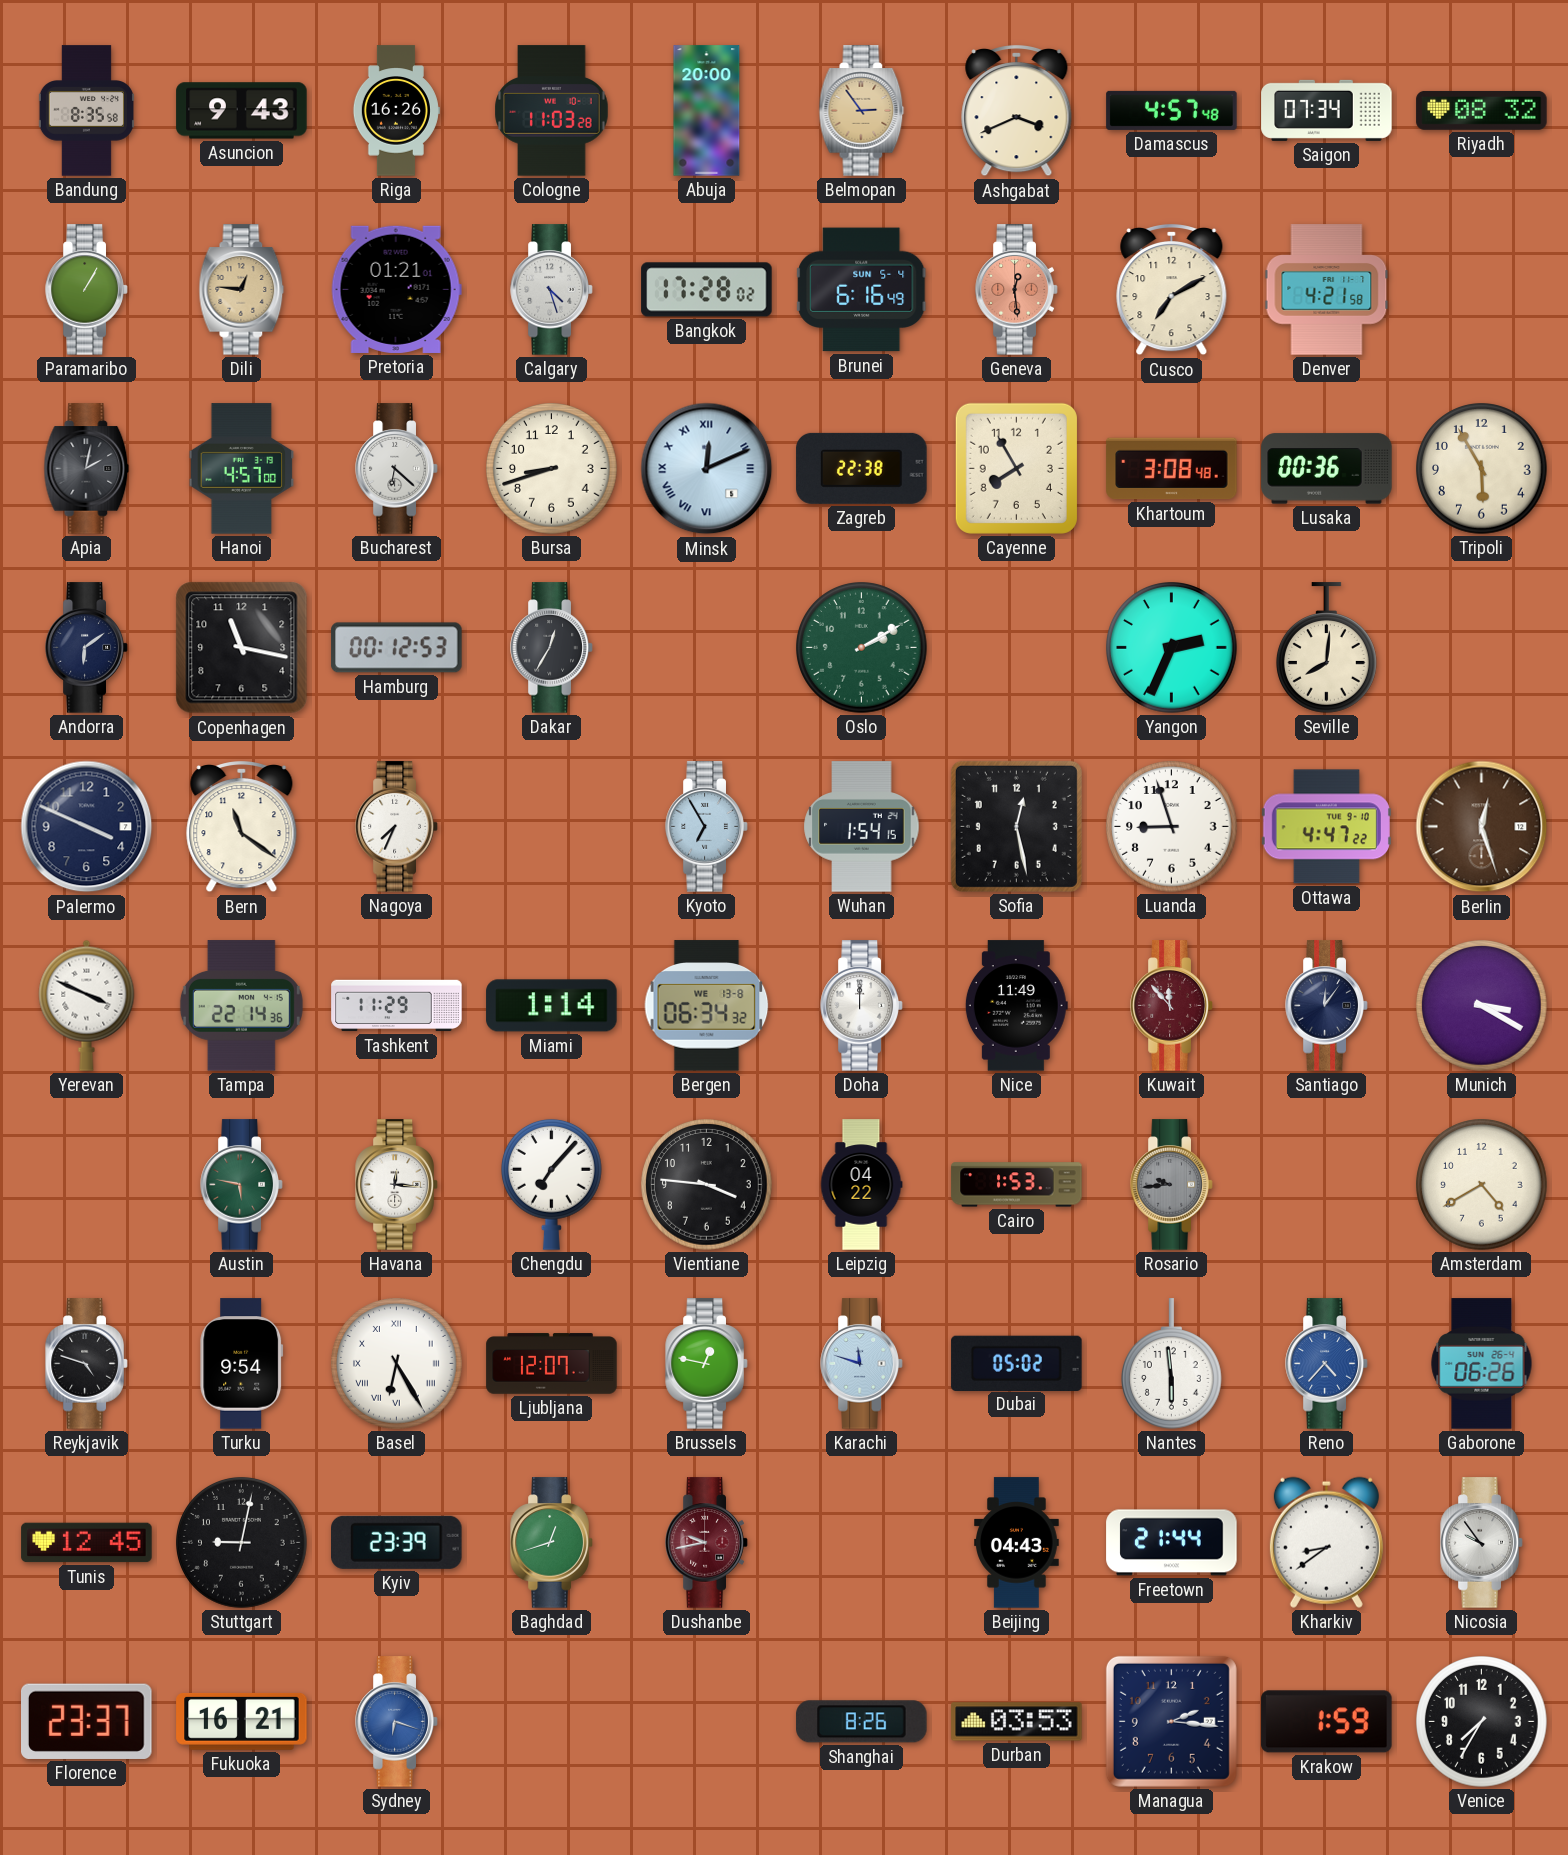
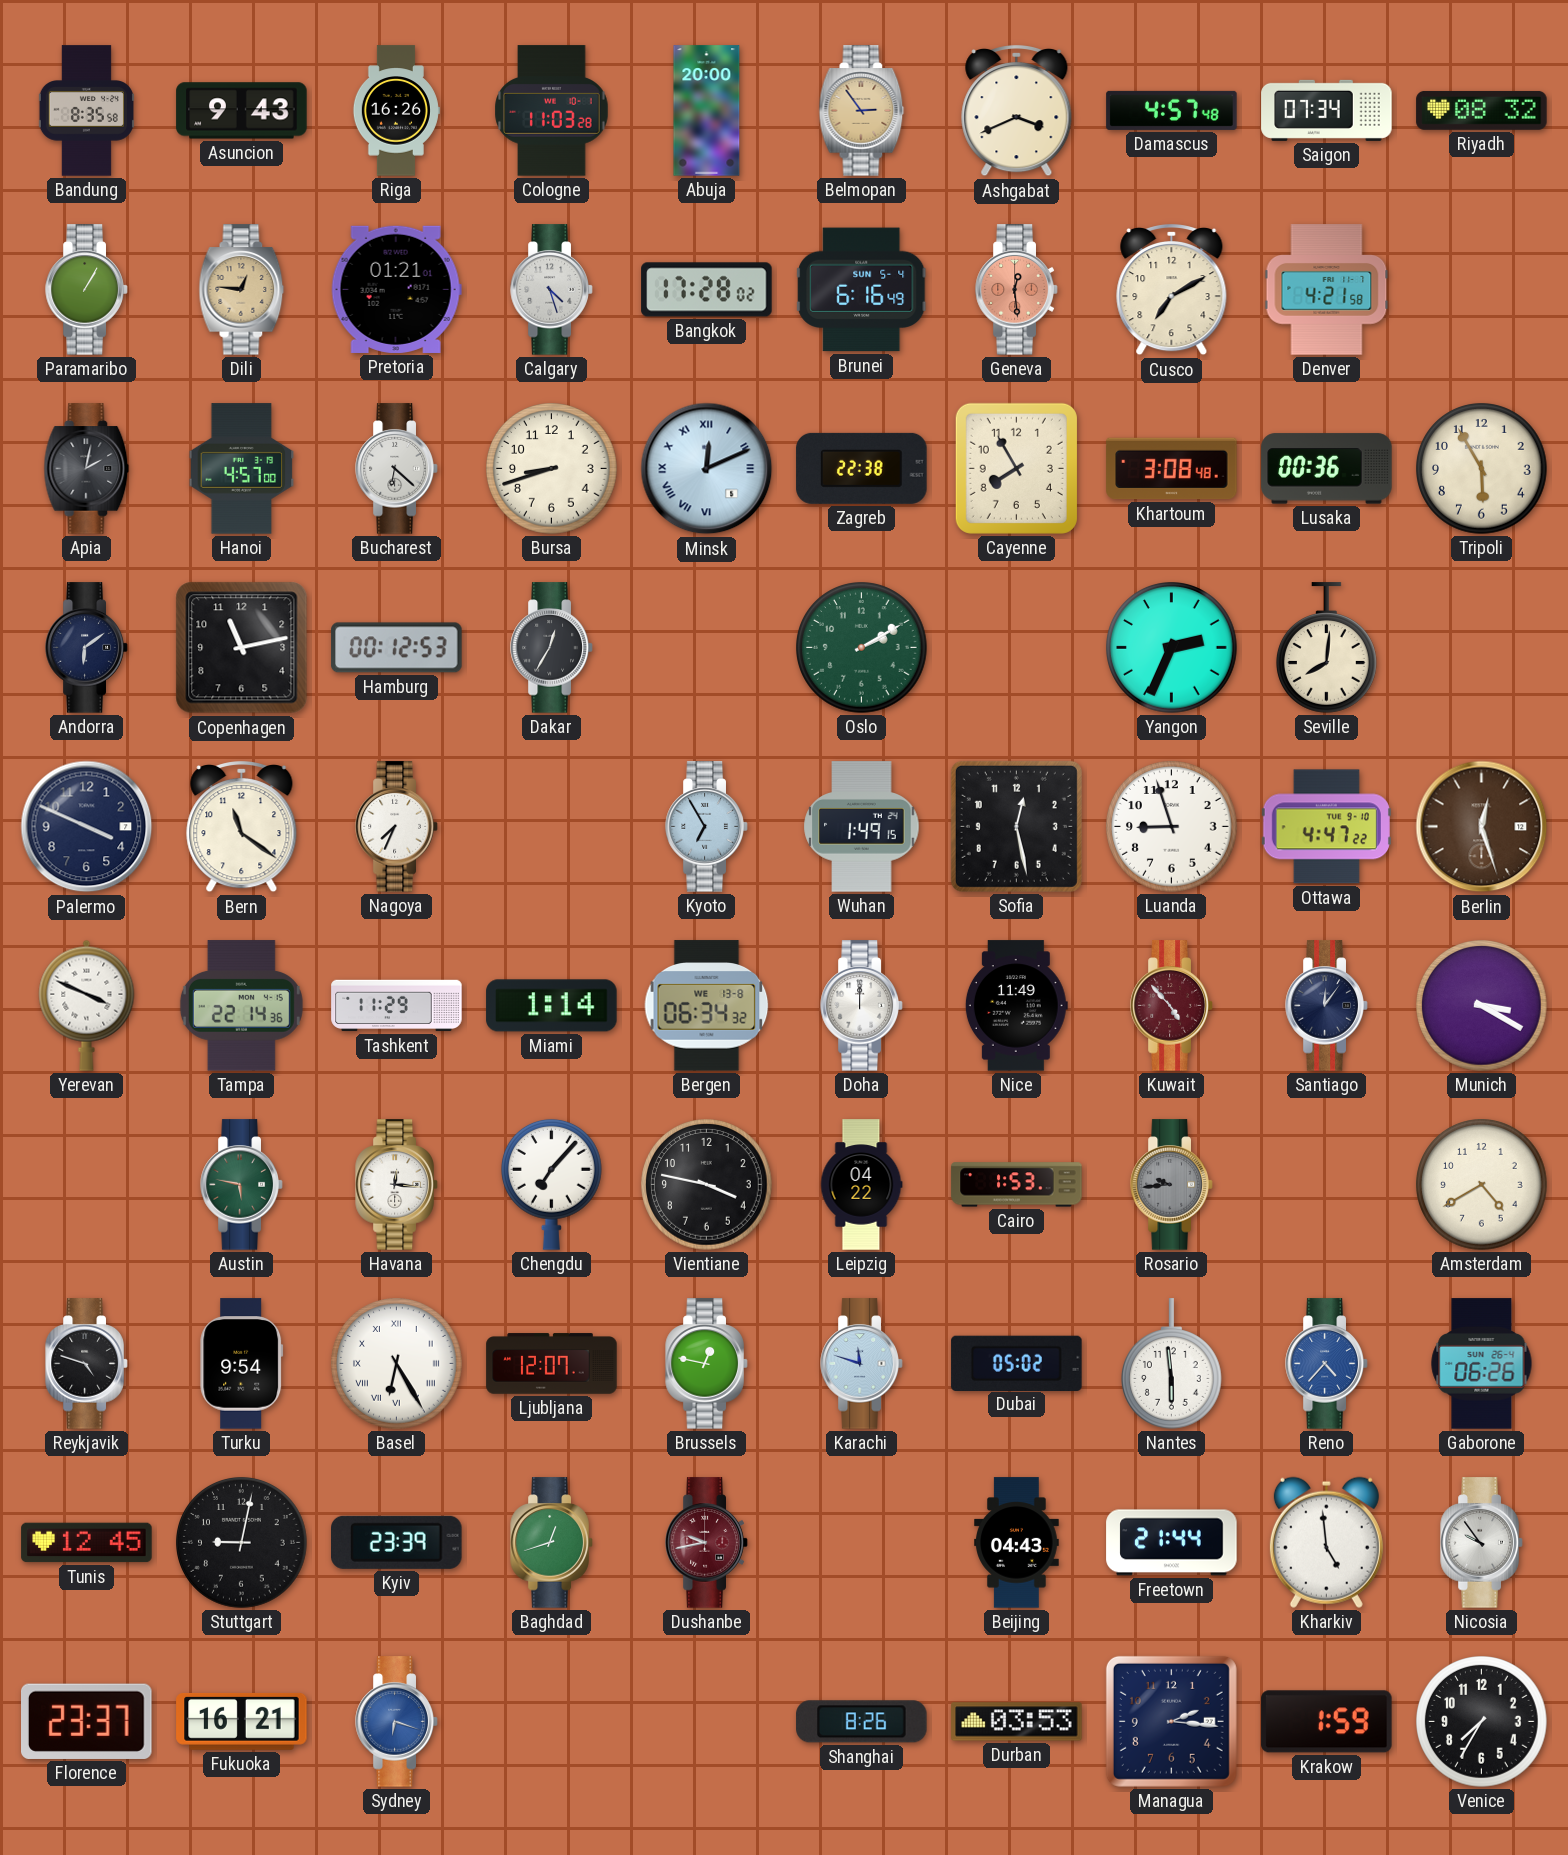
Copenhagen: 11:17 -> 11:13 (242, 648)
Wuhan: 1:54 -> 1:49 (862, 827)
Kuwait: 11:53 -> 4:53 (1172, 1006)
Vientiane: 3:46 -> 3:47 (707, 1185)
Kharkiv: 8:39 -> 4:59 (1326, 1542)
